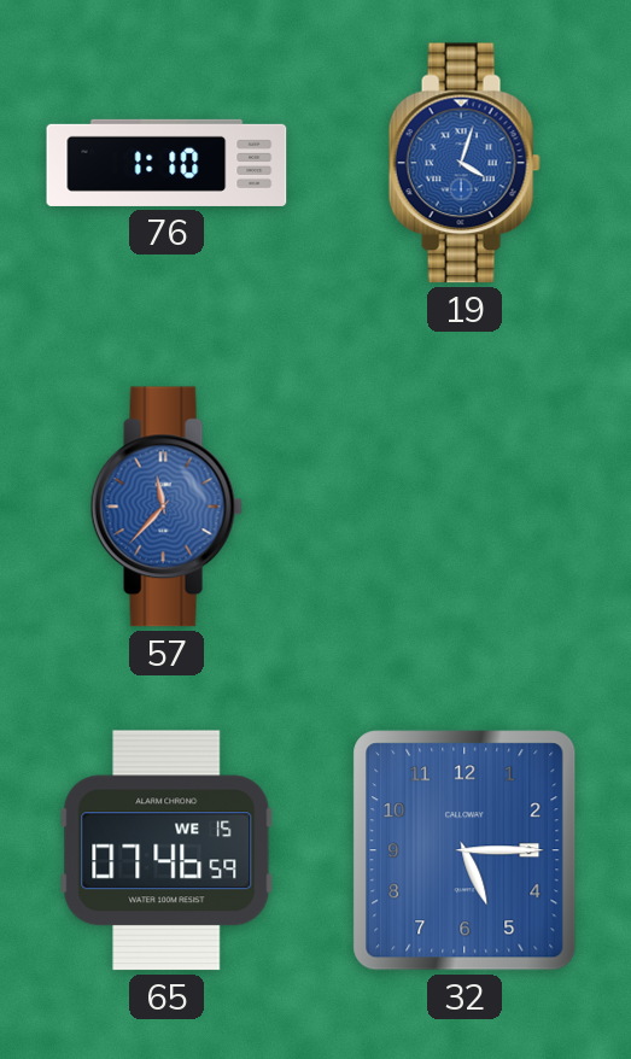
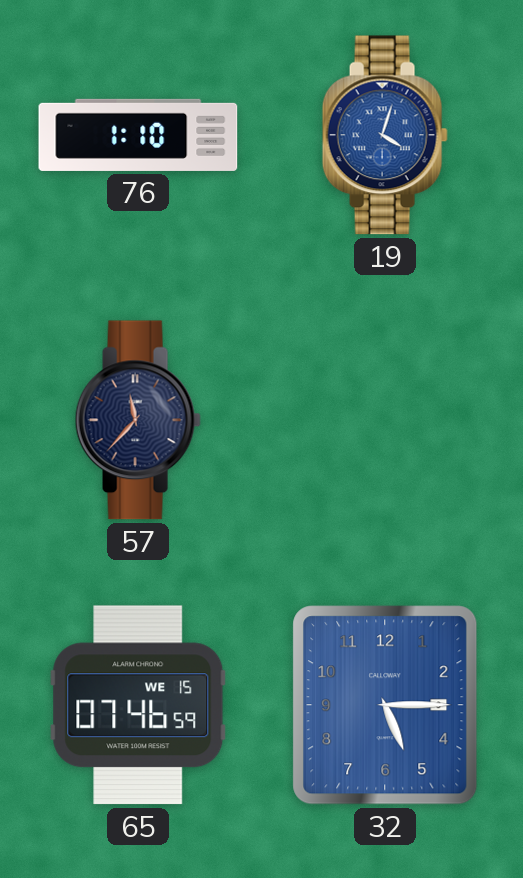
57 dial: blue -> navy (138, 420)
